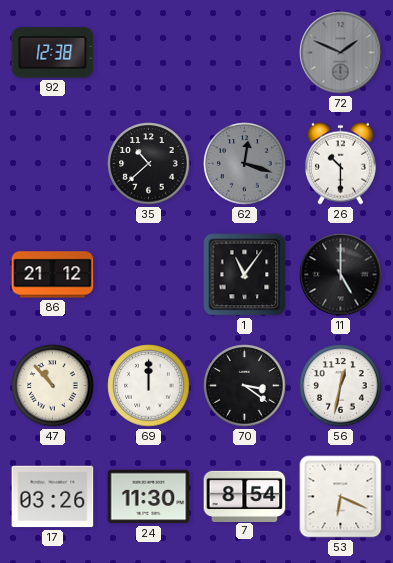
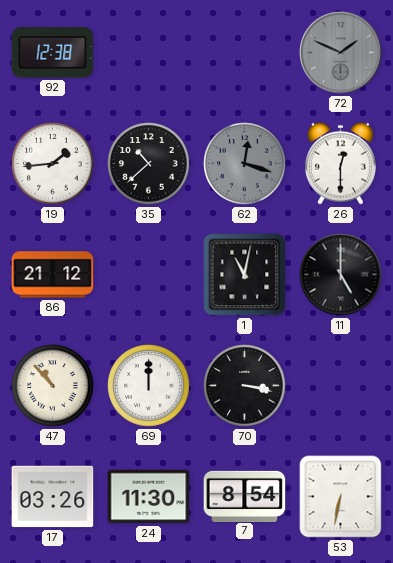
19: none -> 1:44 (53, 164)
26: 10:30 -> 12:30 (340, 163)
1: 11:06 -> 11:02 (245, 275)
70: 3:21 -> 3:17 (245, 386)
56: 12:32 -> none (341, 386)
53: 6:19 -> 6:32 (341, 497)
